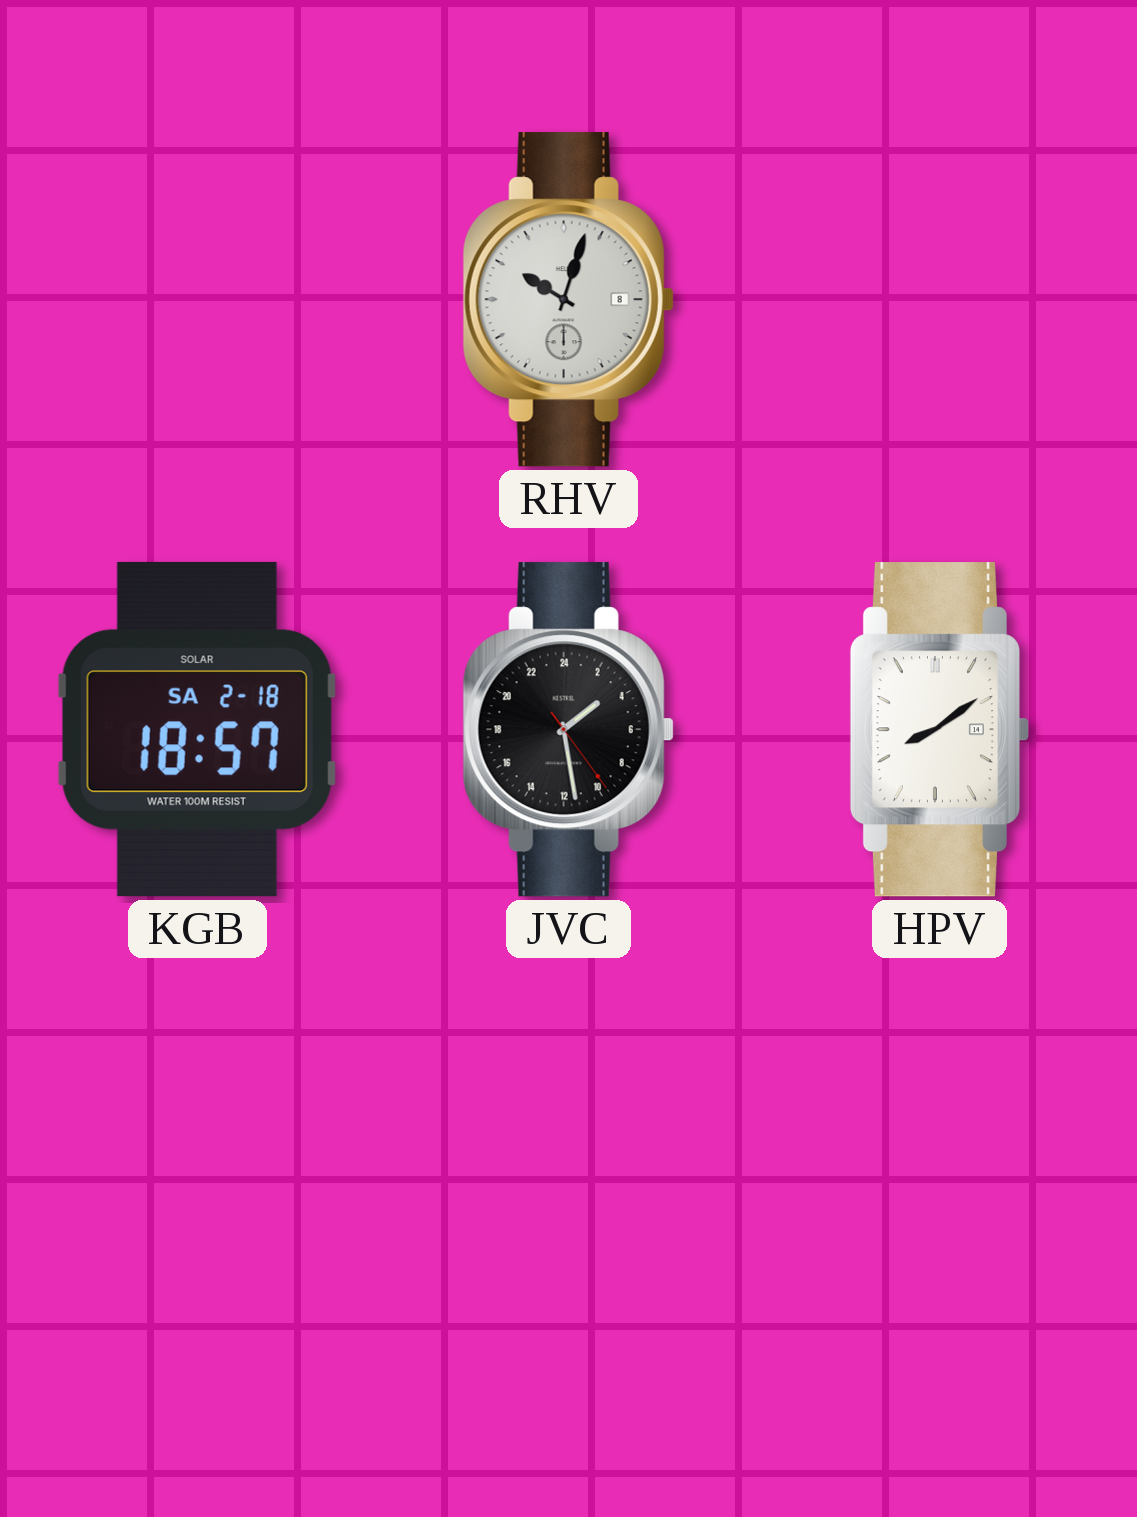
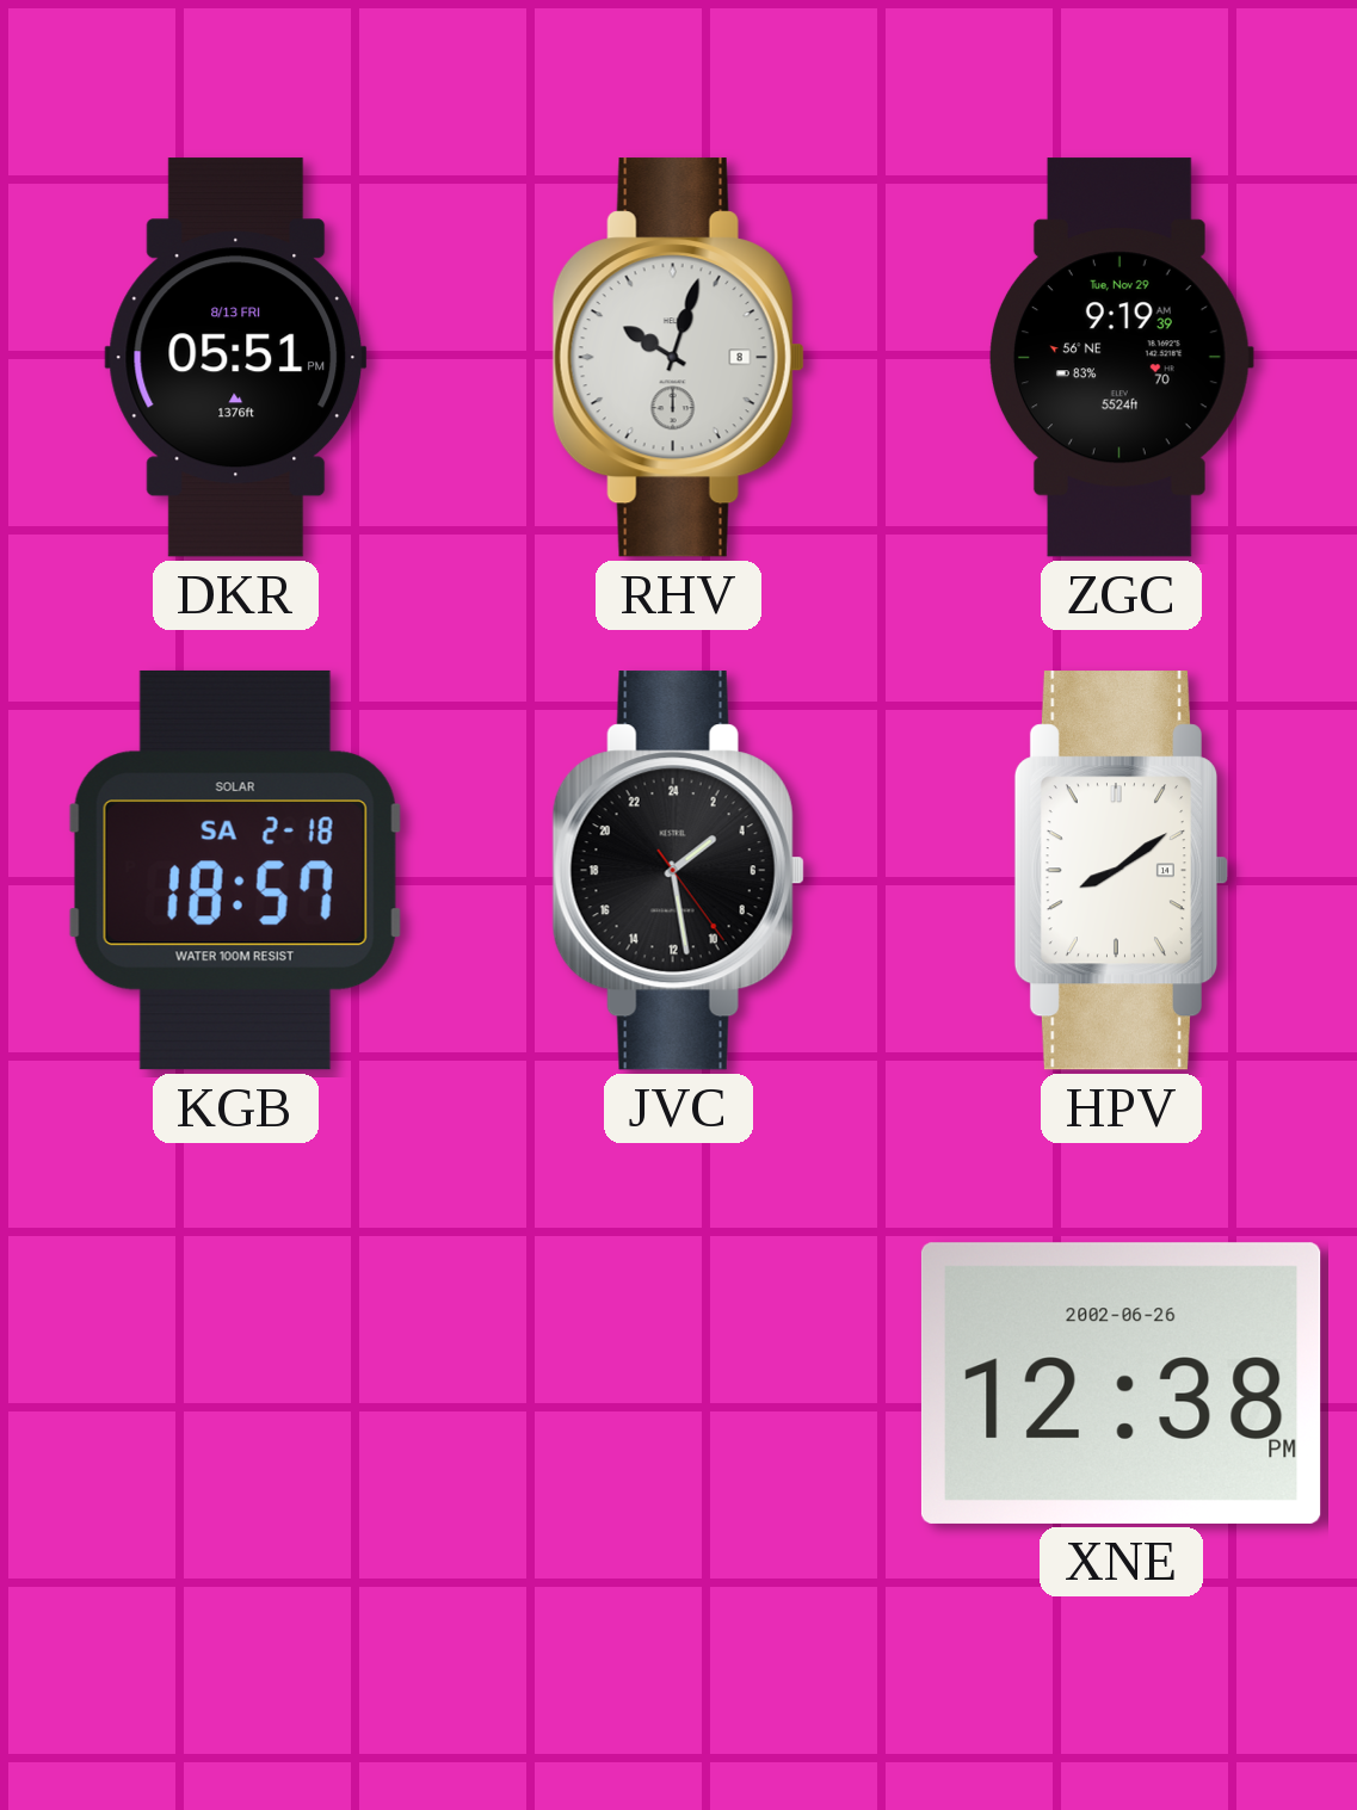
DKR: none -> 05:51 (236, 358)
ZGC: none -> 9:19 (1122, 358)
XNE: none -> 12:38 (1121, 1383)
